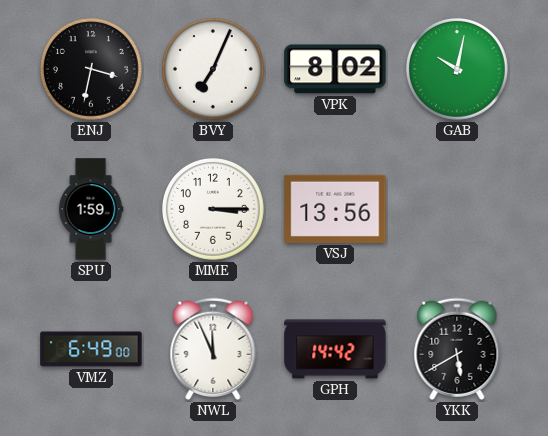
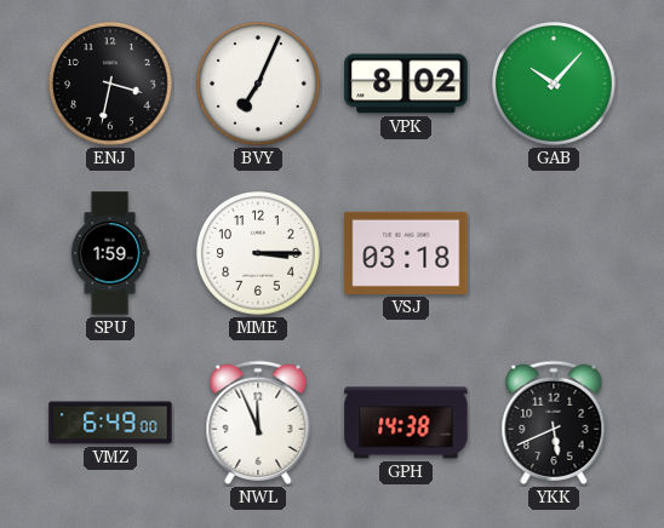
GAB: 10:02 -> 10:07 (555, 85)
VSJ: 13:56 -> 03:18 (406, 253)
GPH: 14:42 -> 14:38 (406, 423)
YKK: 5:40 -> 5:41 (554, 423)
